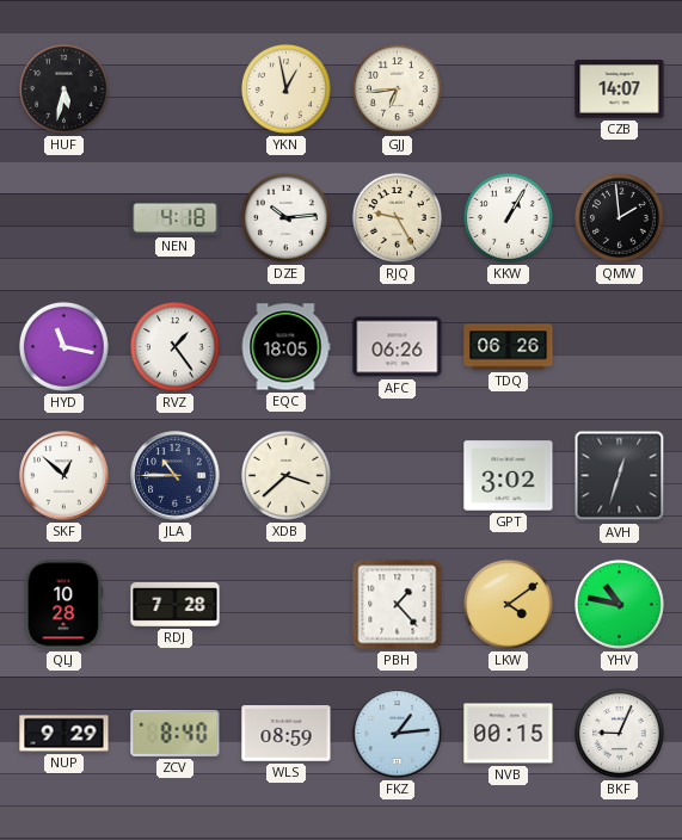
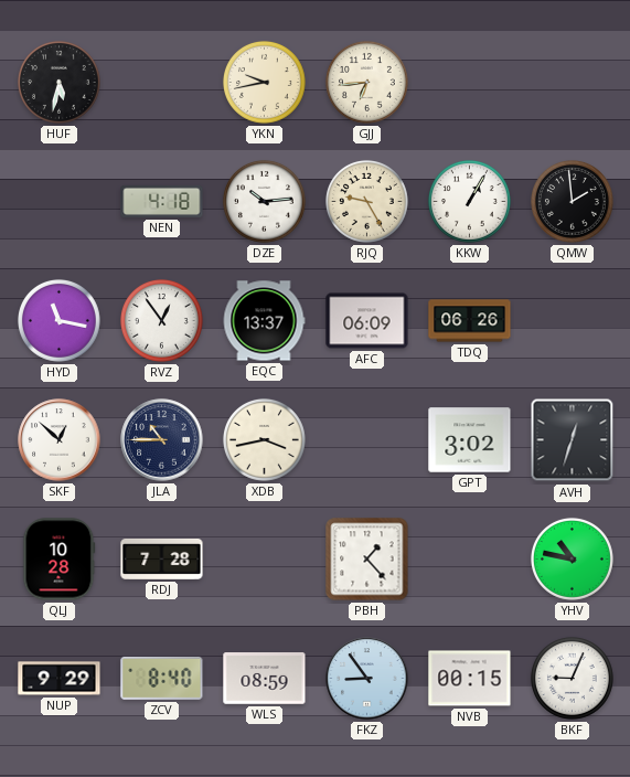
YKN: 12:58 -> 9:43 (264, 82)
CZB: 14:07 -> none (620, 89)
RVZ: 1:24 -> 12:54 (161, 320)
EQC: 18:05 -> 13:37 (264, 321)
AFC: 06:26 -> 06:09 (367, 321)
XDB: 3:38 -> 3:43 (264, 439)
LKW: 4:09 -> none (508, 604)
FKZ: 1:14 -> 8:54 (367, 679)
